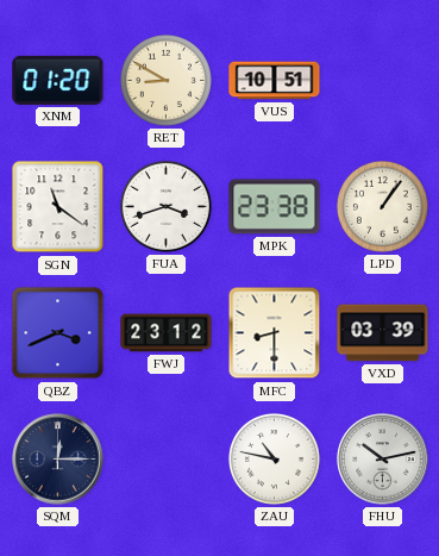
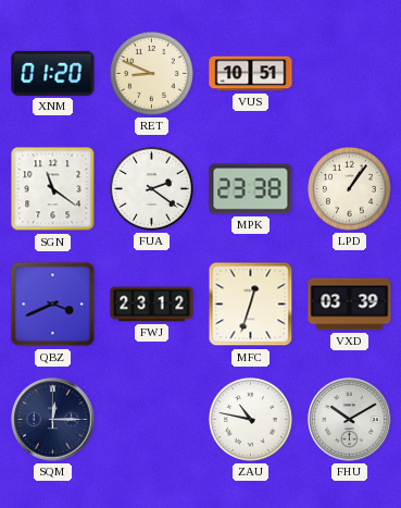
RET: 8:50 -> 8:49 (151, 73)
FUA: 3:42 -> 2:21 (151, 188)
MFC: 8:30 -> 12:33 (251, 305)
FHU: 10:13 -> 10:10 (350, 420)
